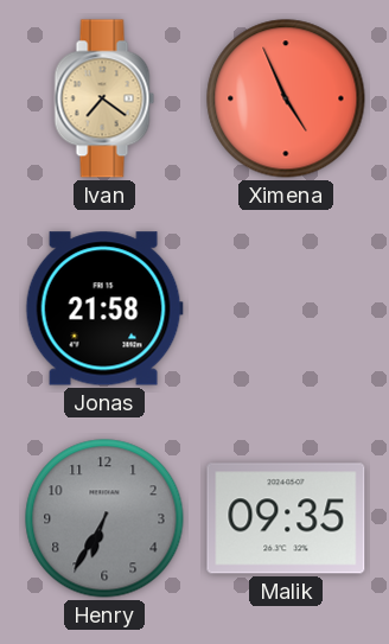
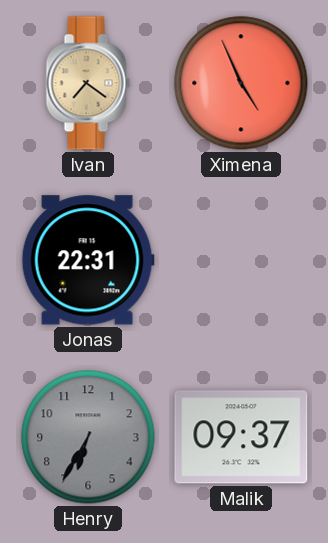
Jonas: 21:58 -> 22:31 (88, 260)
Malik: 09:35 -> 09:37 (241, 437)
